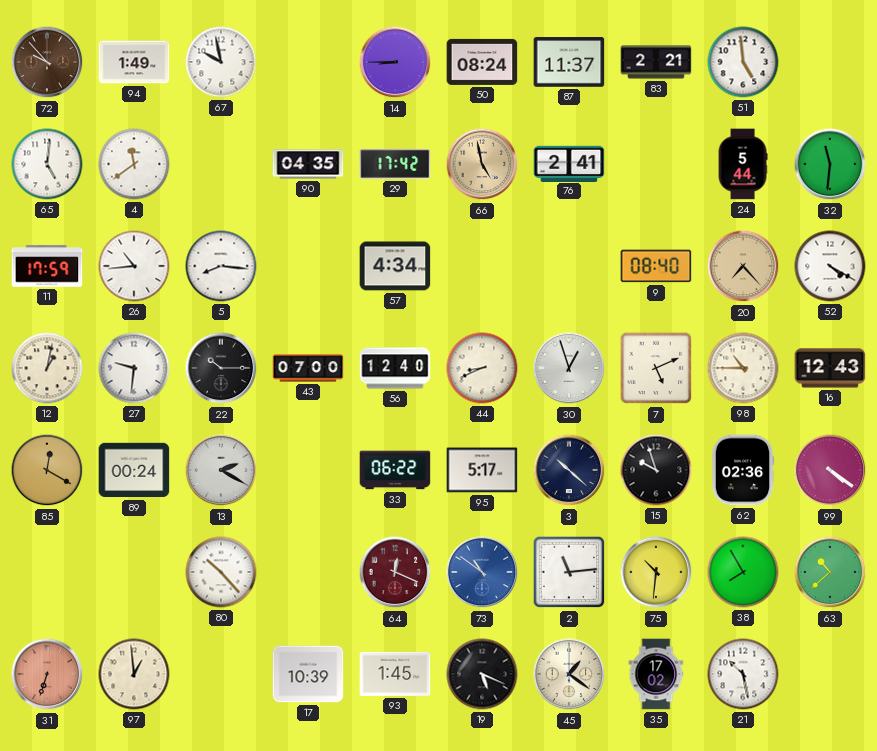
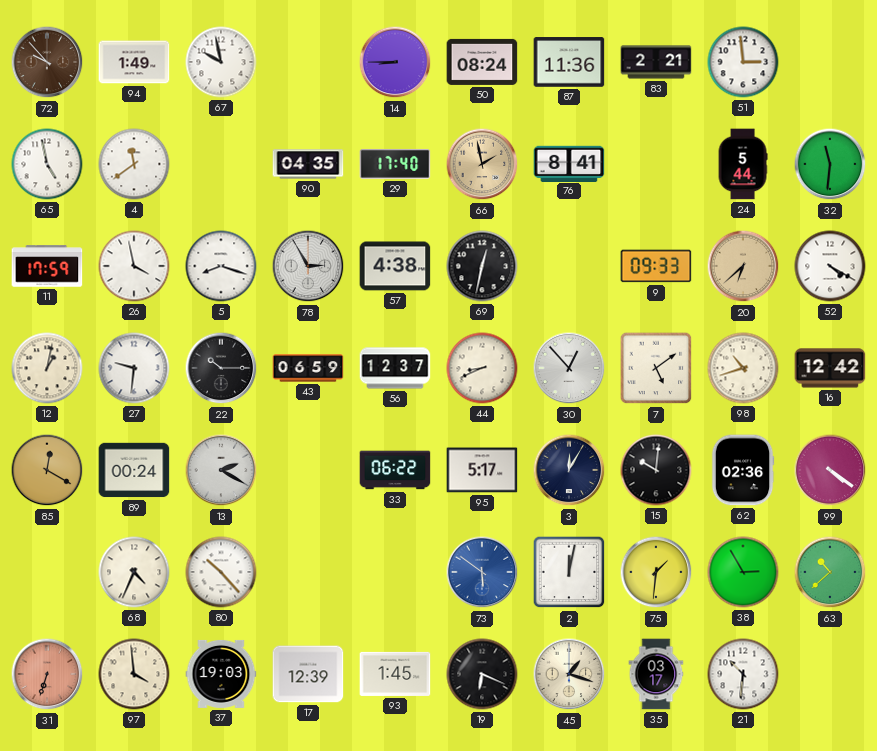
87: 11:37 -> 11:36 (569, 62)
51: 4:59 -> 2:59 (743, 62)
65: 5:01 -> 4:58 (47, 164)
29: 17:42 -> 17:40 (395, 164)
66: 4:58 -> 1:58 (482, 164)
76: 2:41 -> 8:41 (569, 163)
26: 10:44 -> 3:58 (134, 266)
5: 8:16 -> 8:18 (221, 266)
78: none -> 2:55 (308, 266)
57: 4:34 -> 4:38 (395, 266)
69: none -> 12:32 (482, 266)
9: 08:40 -> 09:33 (656, 266)
20: 7:23 -> 6:38 (743, 266)
43: 07:00 -> 06:59 (308, 368)
56: 12:40 -> 12:37 (395, 368)
30: 12:57 -> 12:53 (569, 368)
7: 5:11 -> 5:09 (656, 368)
98: 10:45 -> 10:42 (743, 368)
16: 12:43 -> 12:42 (830, 368)
3: 10:22 -> 12:05 (569, 470)
15: 9:57 -> 10:01 (656, 470)
68: none -> 4:34 (134, 572)
64: 12:19 -> none (395, 572)
73: 10:51 -> 5:51 (482, 572)
2: 11:14 -> 12:02 (569, 572)
75: 10:31 -> 1:31 (656, 572)
38: 7:55 -> 2:55 (743, 572)
97: 12:59 -> 3:59 (134, 674)
37: none -> 19:03 (221, 674)
17: 10:39 -> 12:39 (308, 674)
19: 5:19 -> 6:19 (482, 674)
45: 1:21 -> 1:18 (569, 674)
35: 17:02 -> 03:17 (656, 674)
21: 10:28 -> 10:31 (743, 674)
